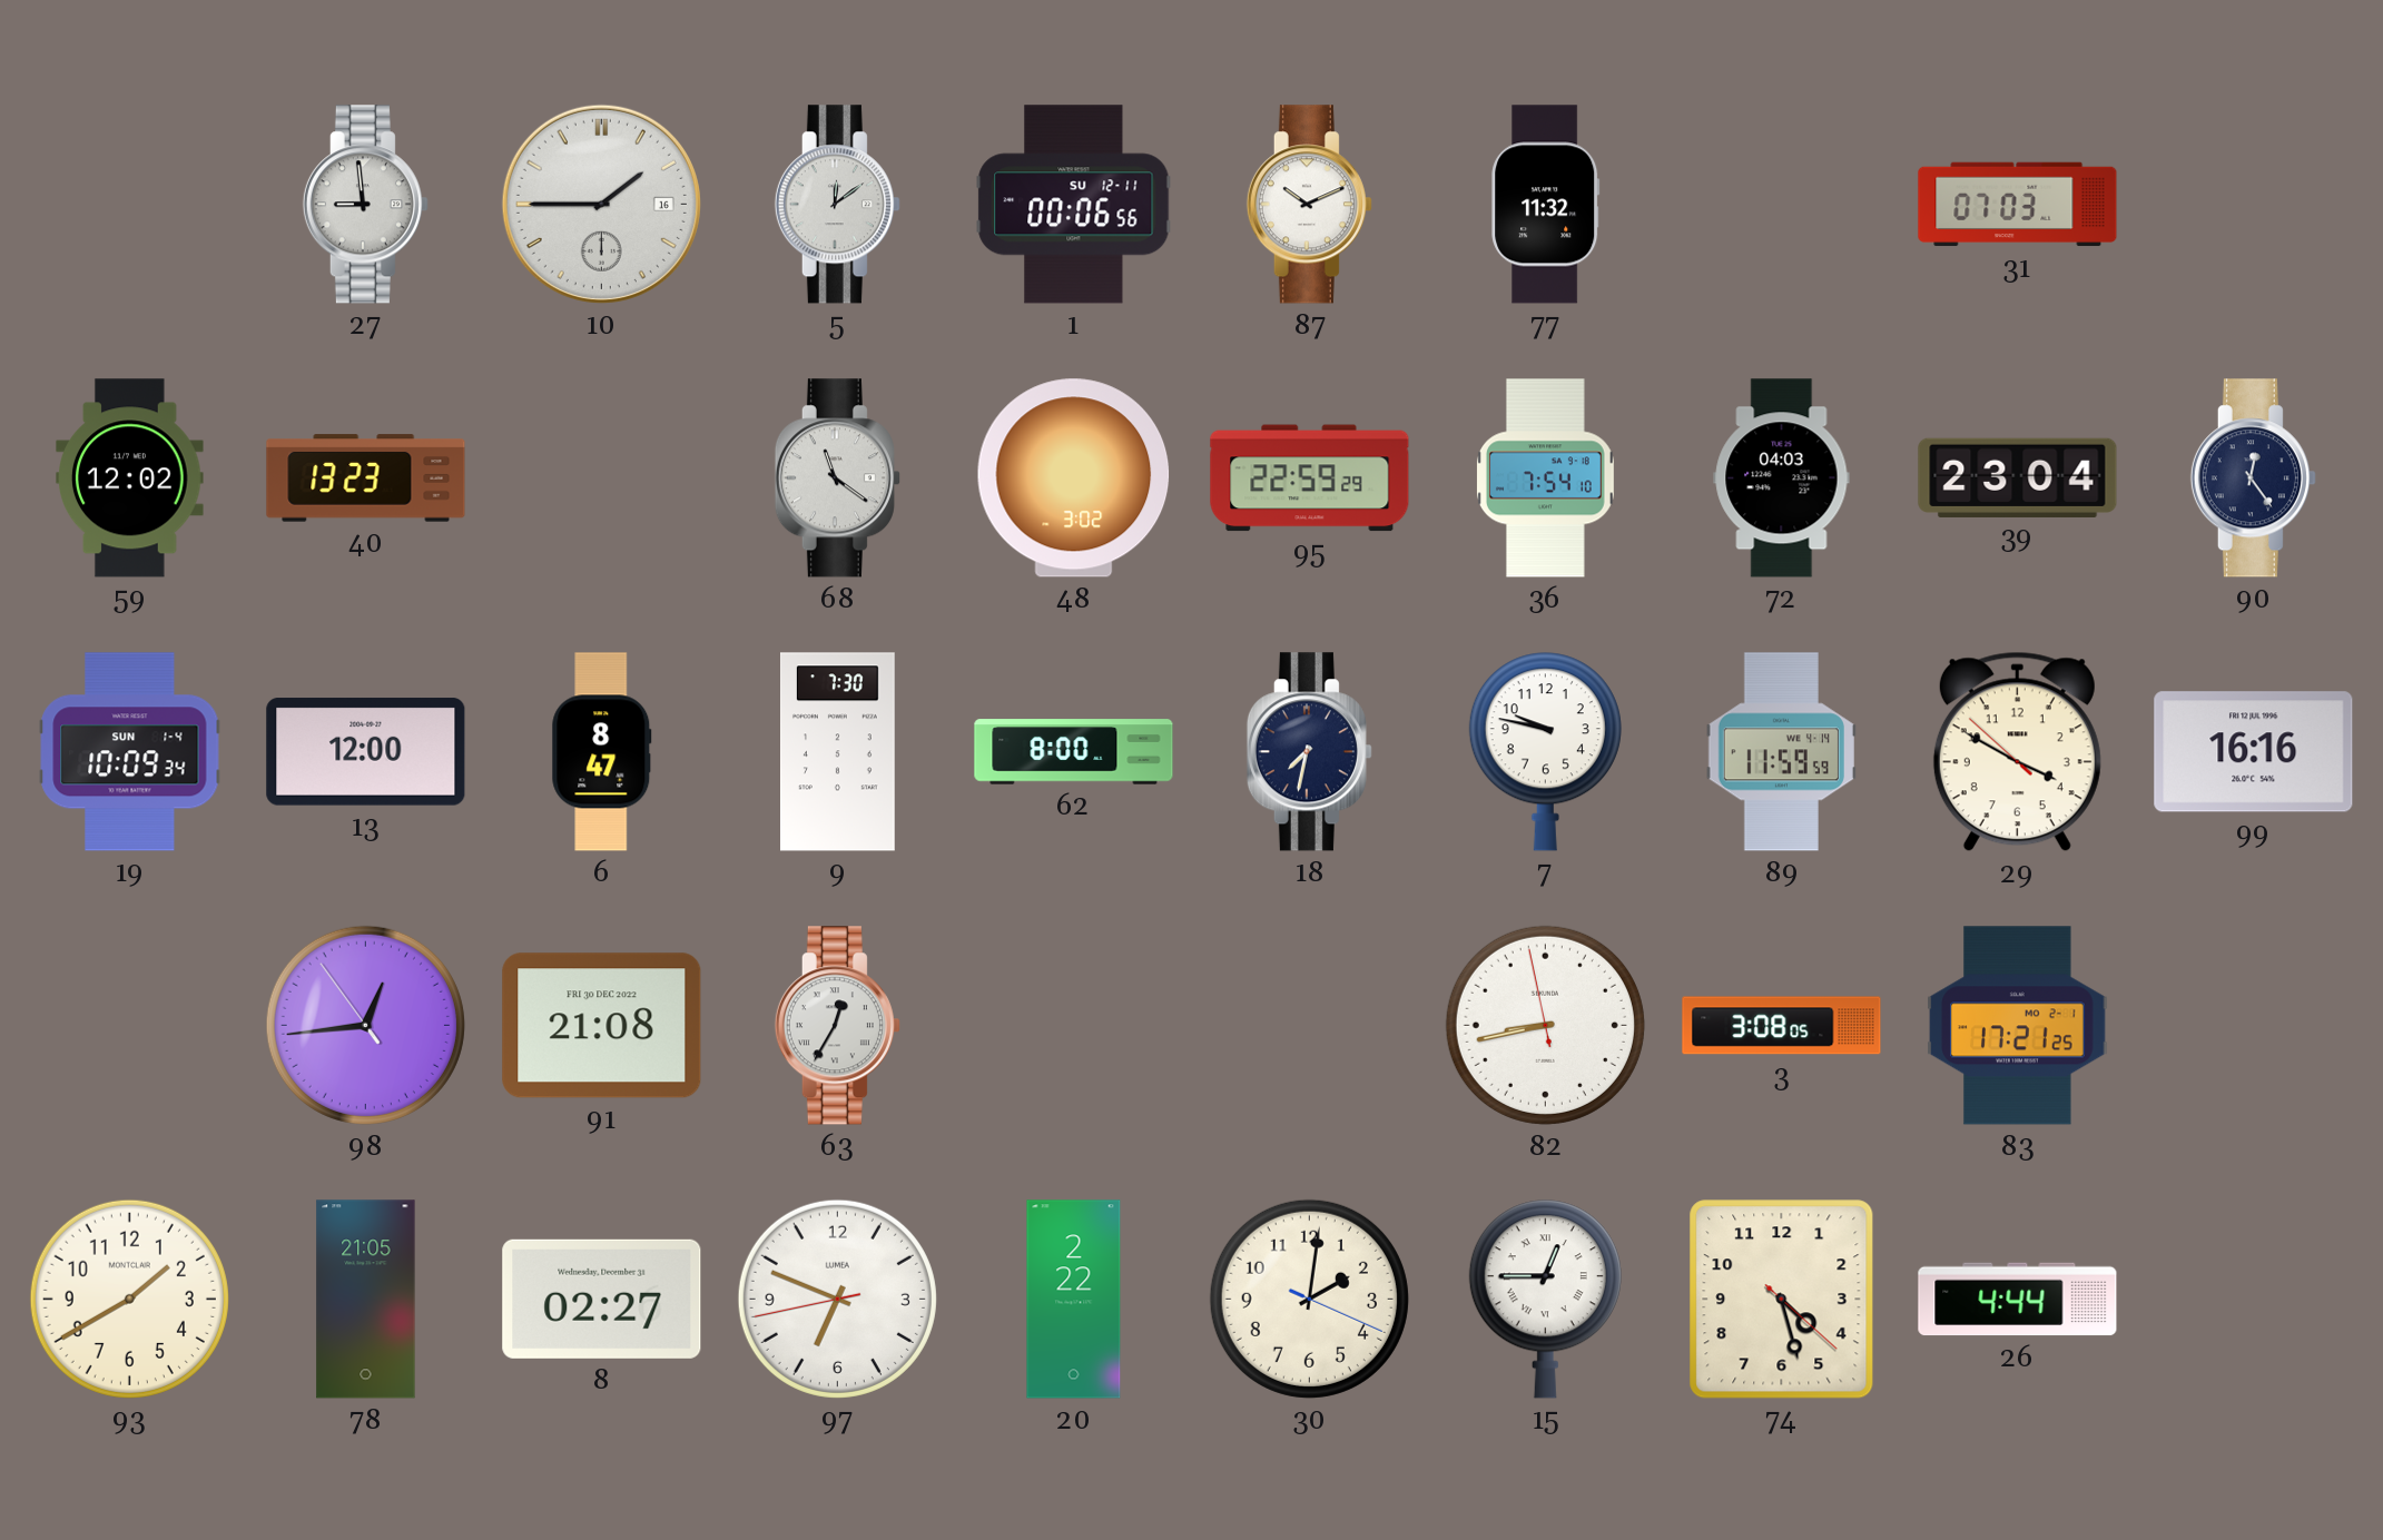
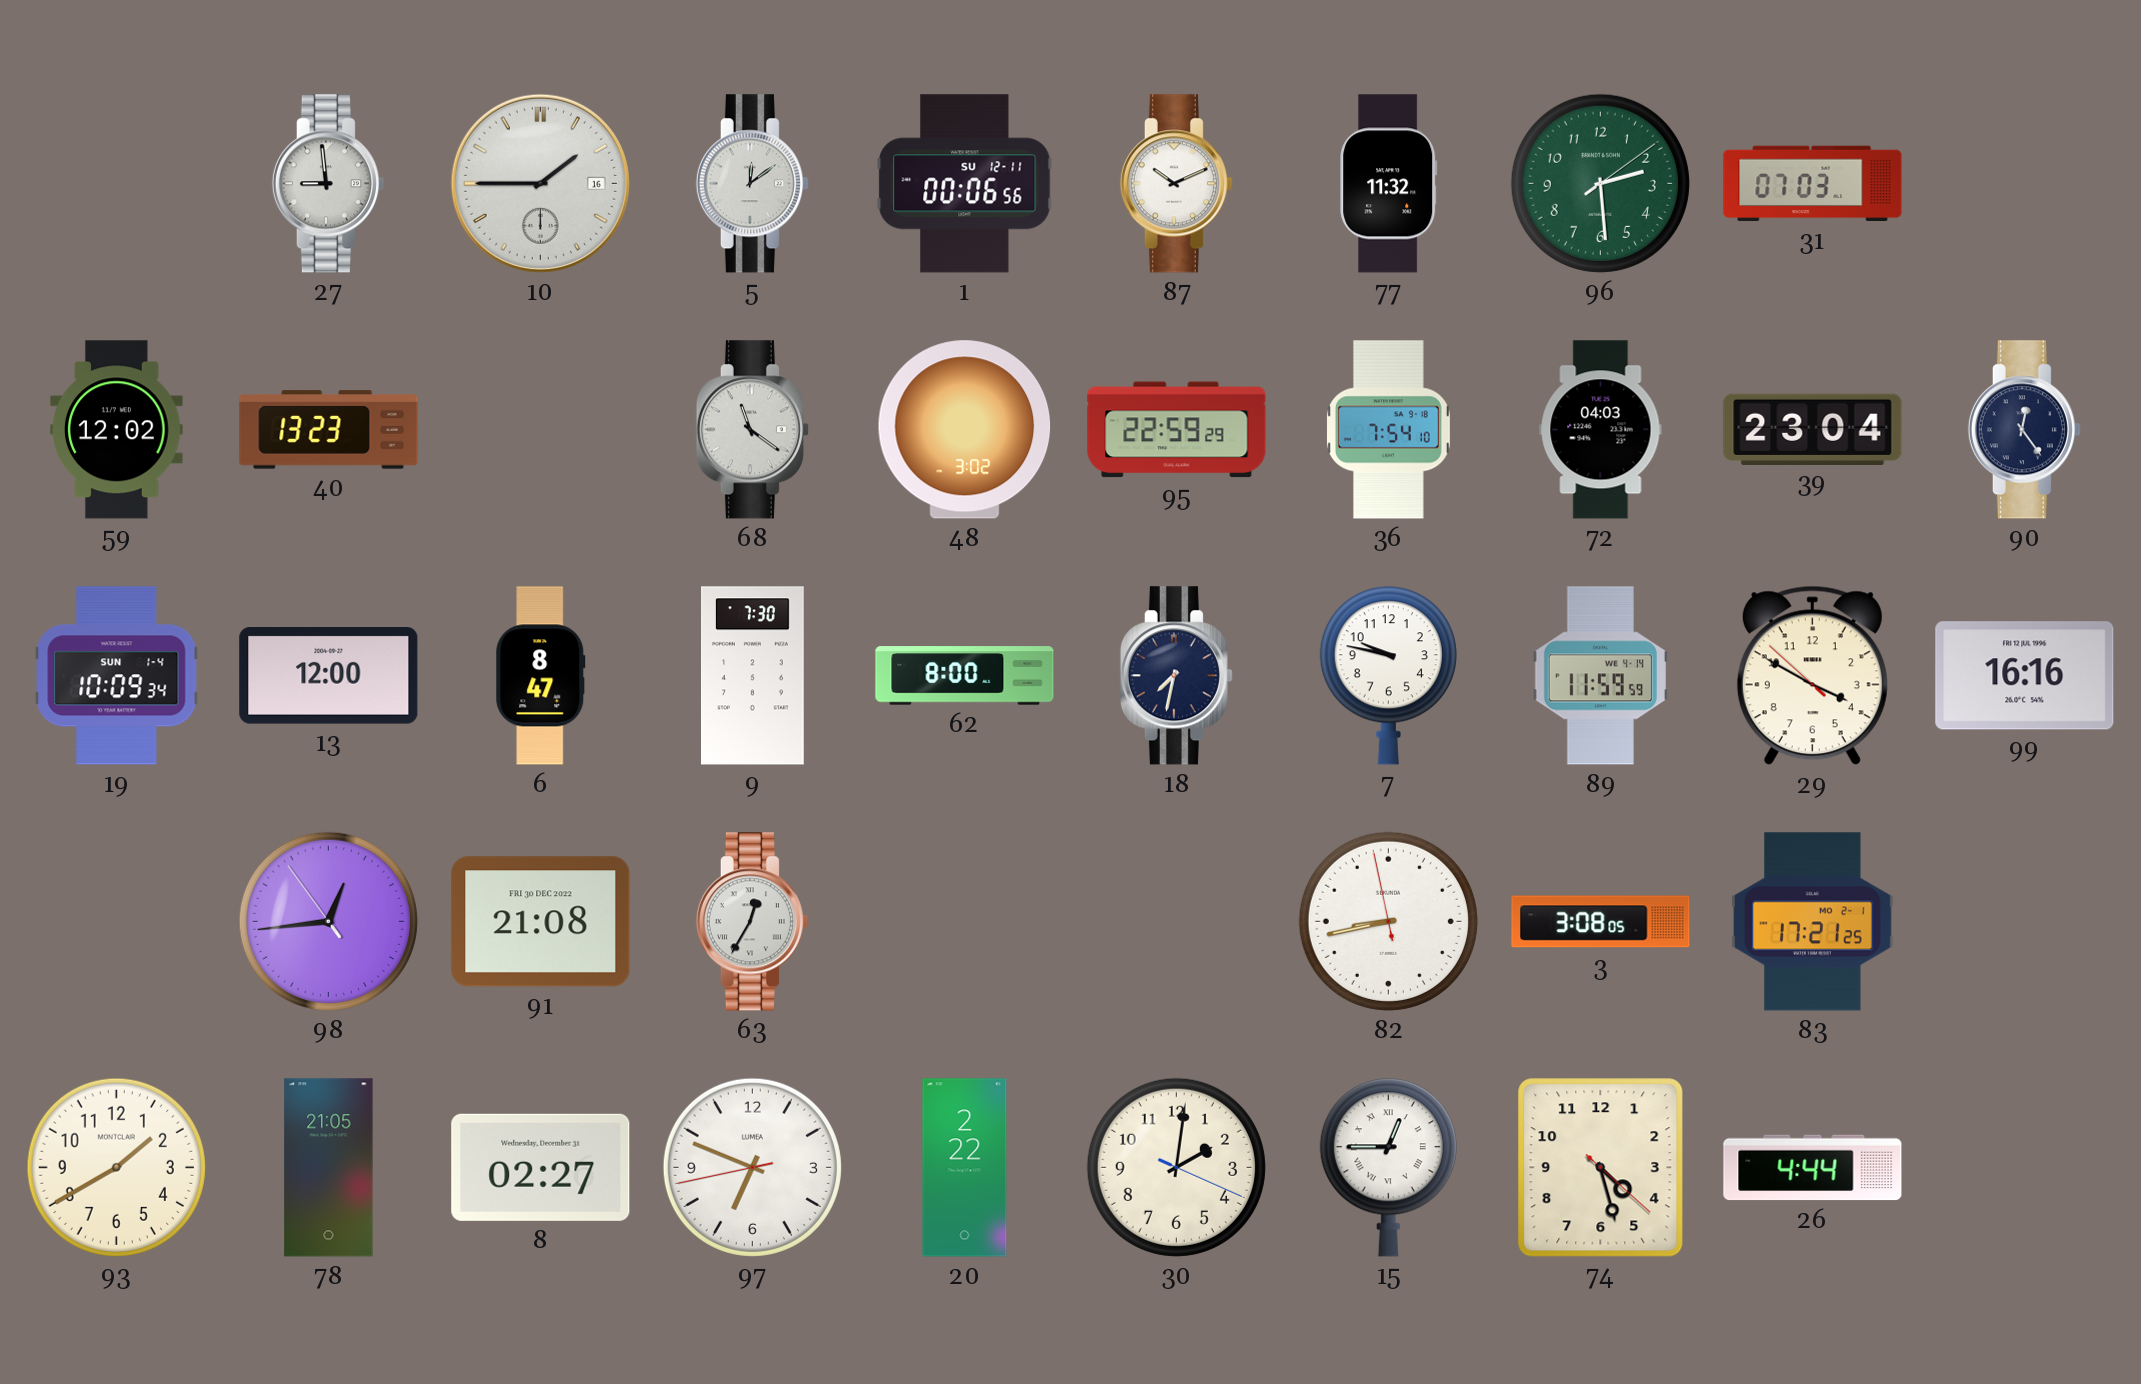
96: none -> 2:29 (1600, 183)
